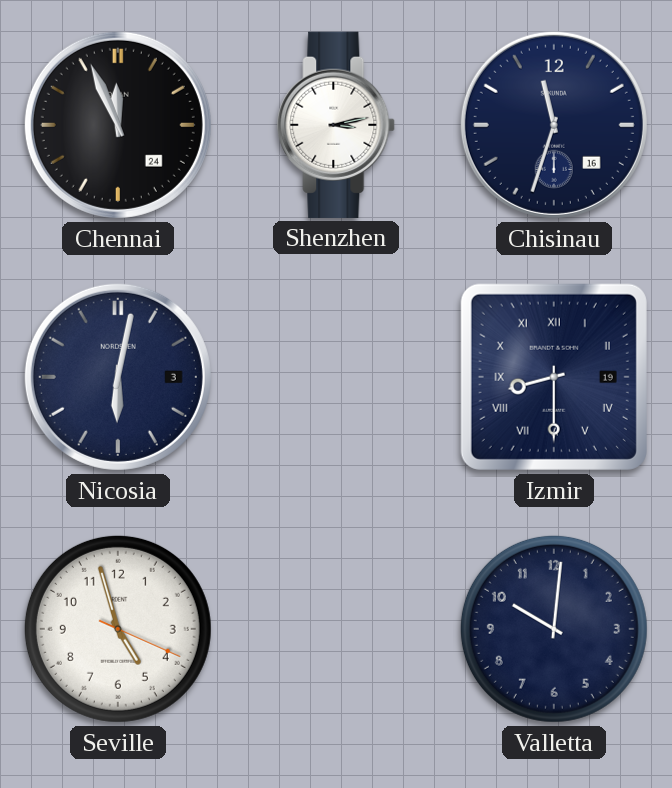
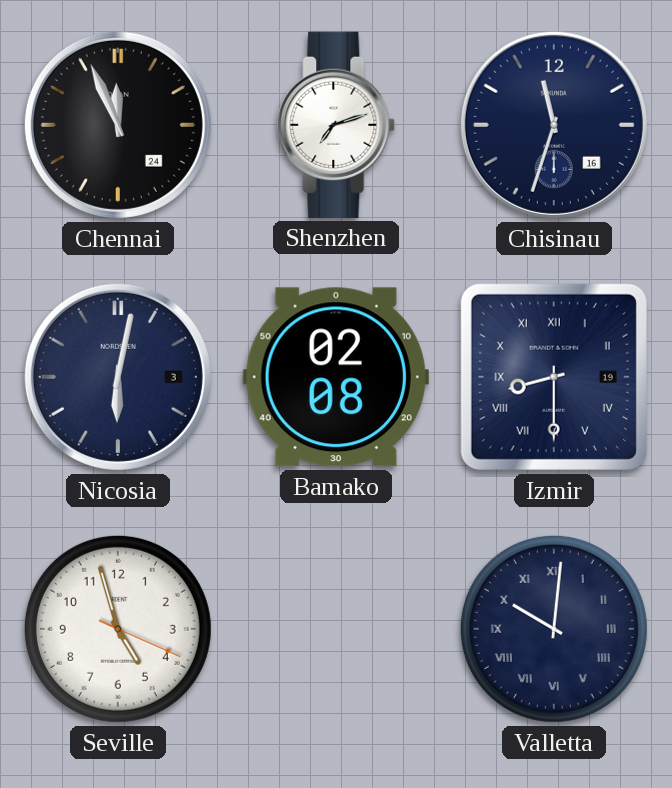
Shenzhen: 3:13 -> 7:12 (337, 125)
Bamako: none -> 02:08 (336, 377)
Valletta numerals: Arabic -> Roman (554, 629)
